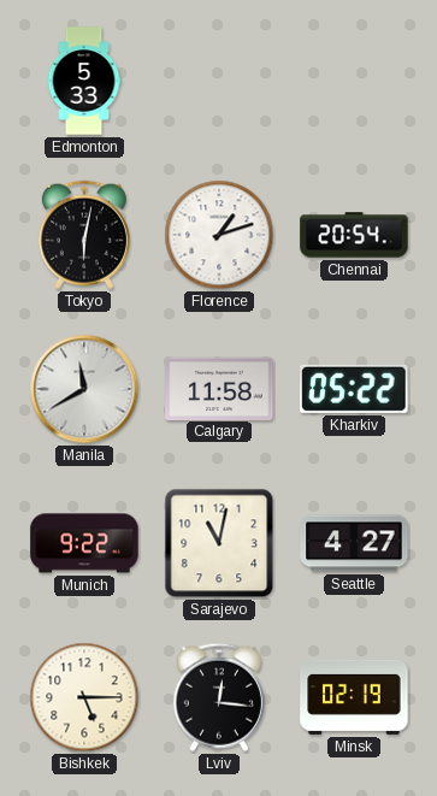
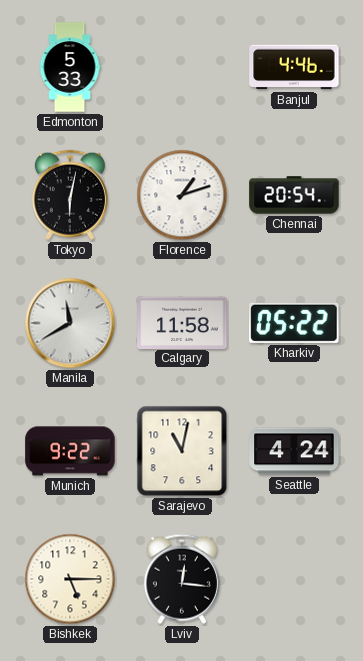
Banjul: none -> 4:46 (294, 67)
Seattle: 4:27 -> 4:24 (294, 451)
Minsk: 02:19 -> none (354, 697)
